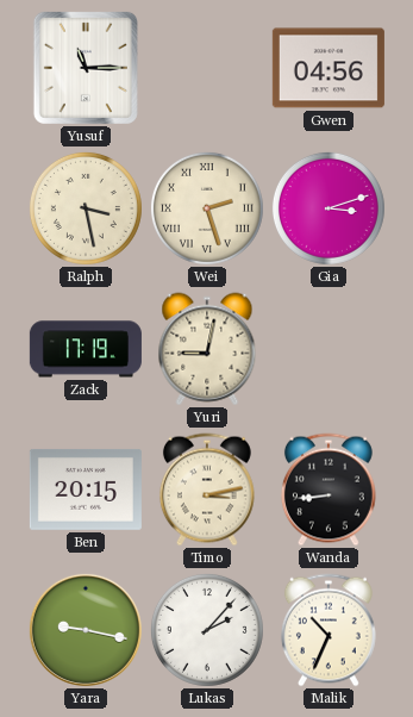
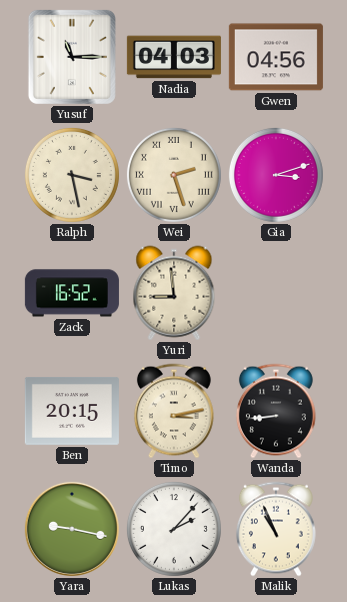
Nadia: none -> 04:03 (174, 57)
Zack: 17:19 -> 16:52 (72, 293)
Yuri: 9:02 -> 8:59 (174, 293)
Malik: 10:34 -> 10:56 (276, 529)
